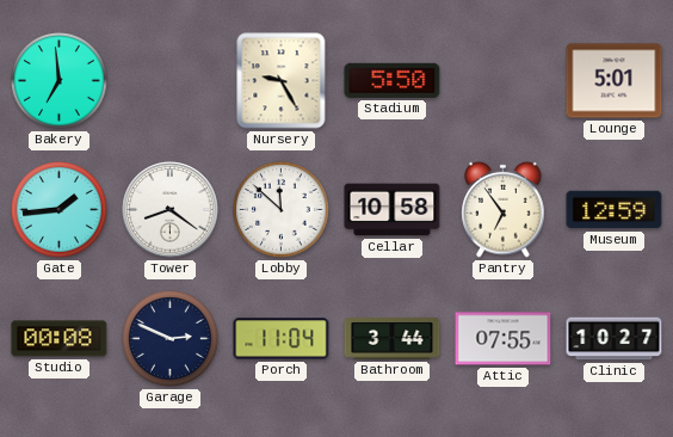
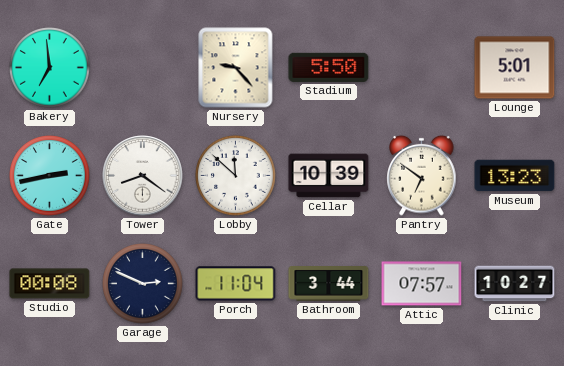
Nursery: 9:25 -> 9:23 (236, 68)
Gate: 1:44 -> 2:43 (50, 176)
Cellar: 10:58 -> 10:39 (329, 176)
Pantry: 6:54 -> 6:51 (422, 175)
Museum: 12:59 -> 13:23 (515, 176)
Attic: 07:55 -> 07:57 (422, 284)
